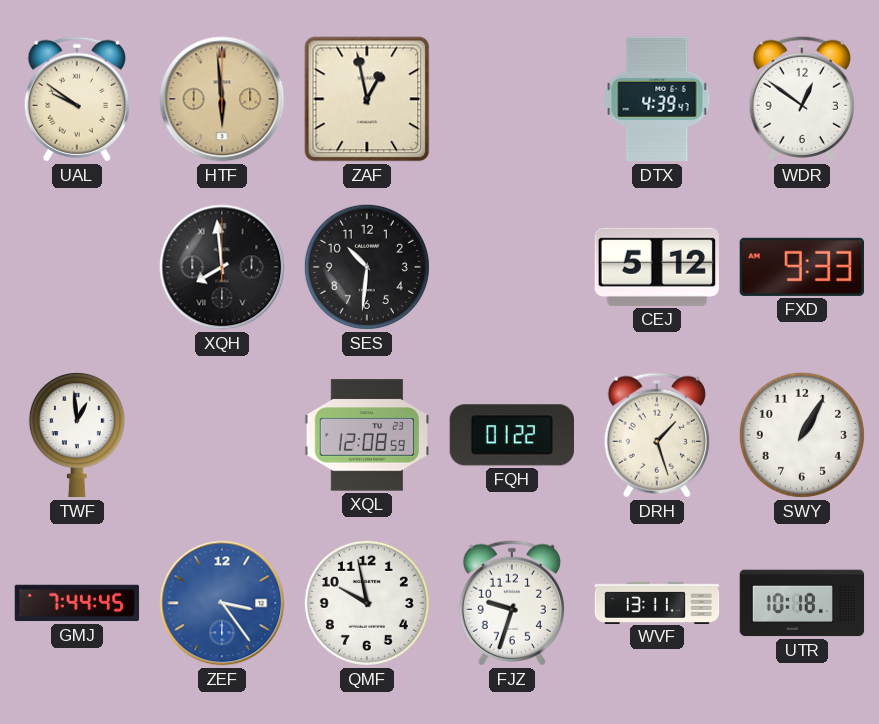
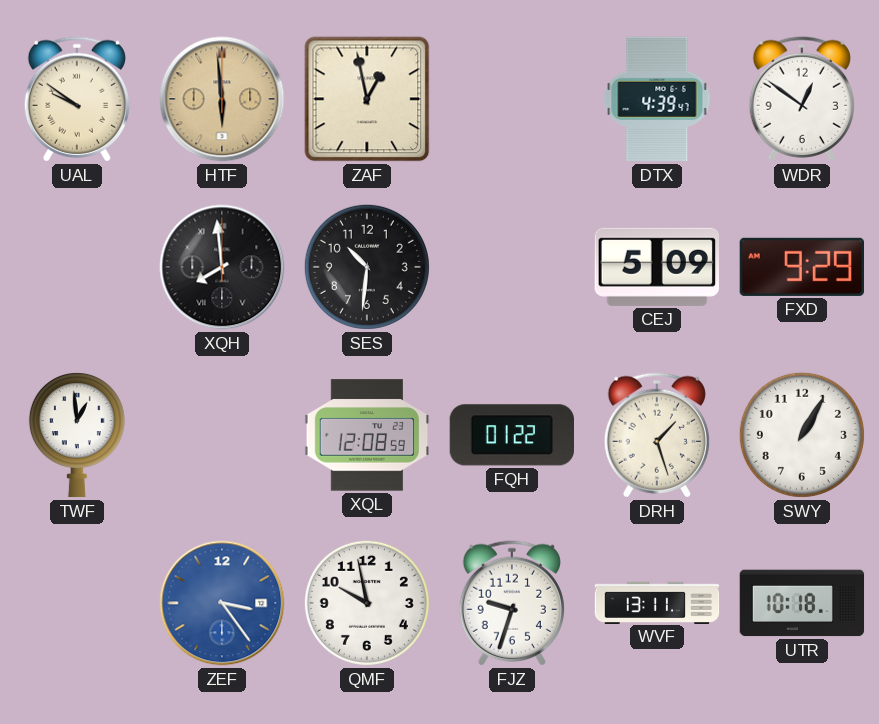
CEJ: 5:12 -> 5:09 (657, 267)
FXD: 9:33 -> 9:29 (801, 267)
GMJ: 7:44 -> none (77, 603)
